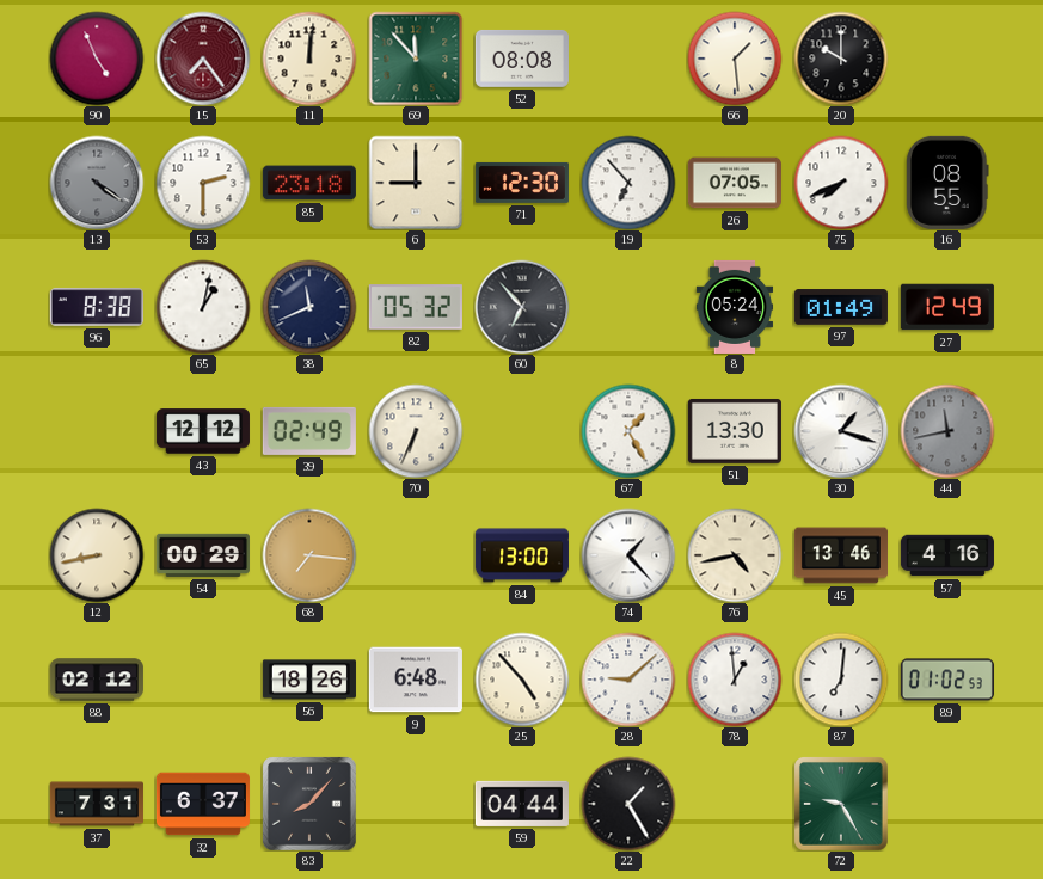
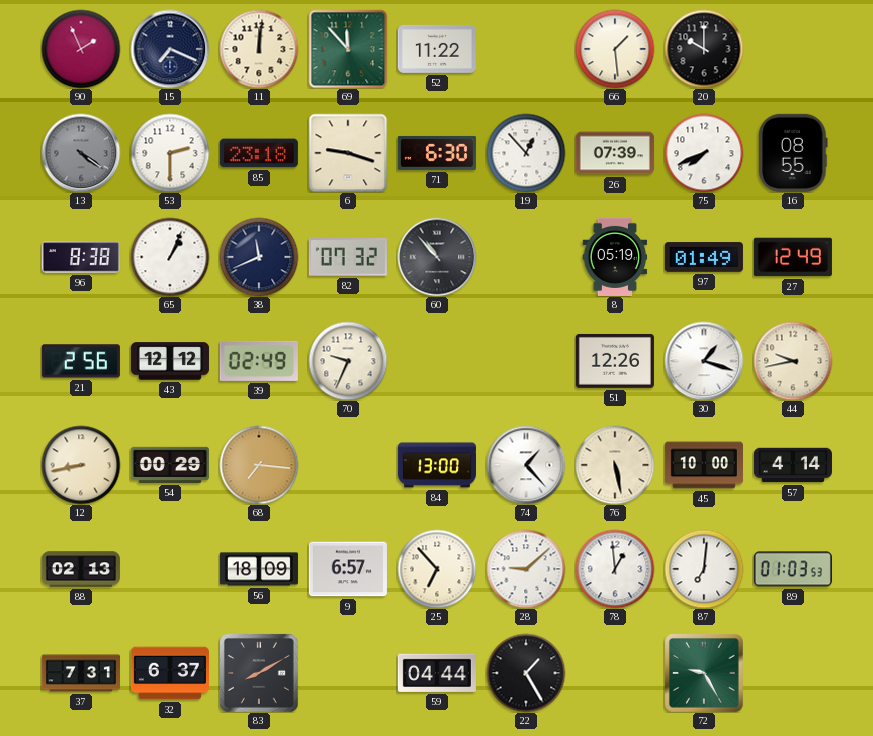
90: 4:56 -> 1:56 (81, 49)
15: 7:24 -> 7:19 (170, 49)
15 dial: burgundy -> navy (170, 49)
52: 08:08 -> 11:22 (437, 49)
6: 9:00 -> 9:18 (348, 153)
71: 12:30 -> 6:30 (437, 153)
19: 6:53 -> 12:53 (526, 153)
26: 07:05 -> 07:39 (615, 153)
65: 1:02 -> 1:04 (170, 257)
82: 05:32 -> 07:32 (348, 257)
60: 6:53 -> 10:53 (437, 257)
8: 05:24 -> 05:19 (615, 257)
21: none -> 2:56 (81, 361)
70: 6:34 -> 9:34 (348, 361)
67: 1:25 -> none (628, 431)
51: 13:30 -> 12:26 (615, 361)
44: 11:43 -> 9:43 (793, 361)
44 dial: grey -> cream (793, 361)
76: 4:43 -> 5:28 (615, 465)
45: 13:46 -> 10:00 (704, 465)
57: 4:16 -> 4:14 (793, 465)
88: 02:12 -> 02:13 (81, 569)
56: 18:26 -> 18:09 (259, 569)
9: 6:48 -> 6:57 (348, 569)
25: 4:53 -> 6:53 (437, 569)
89: 01:02 -> 01:03 (793, 569)
83: 8:07 -> 8:10 (259, 673)
